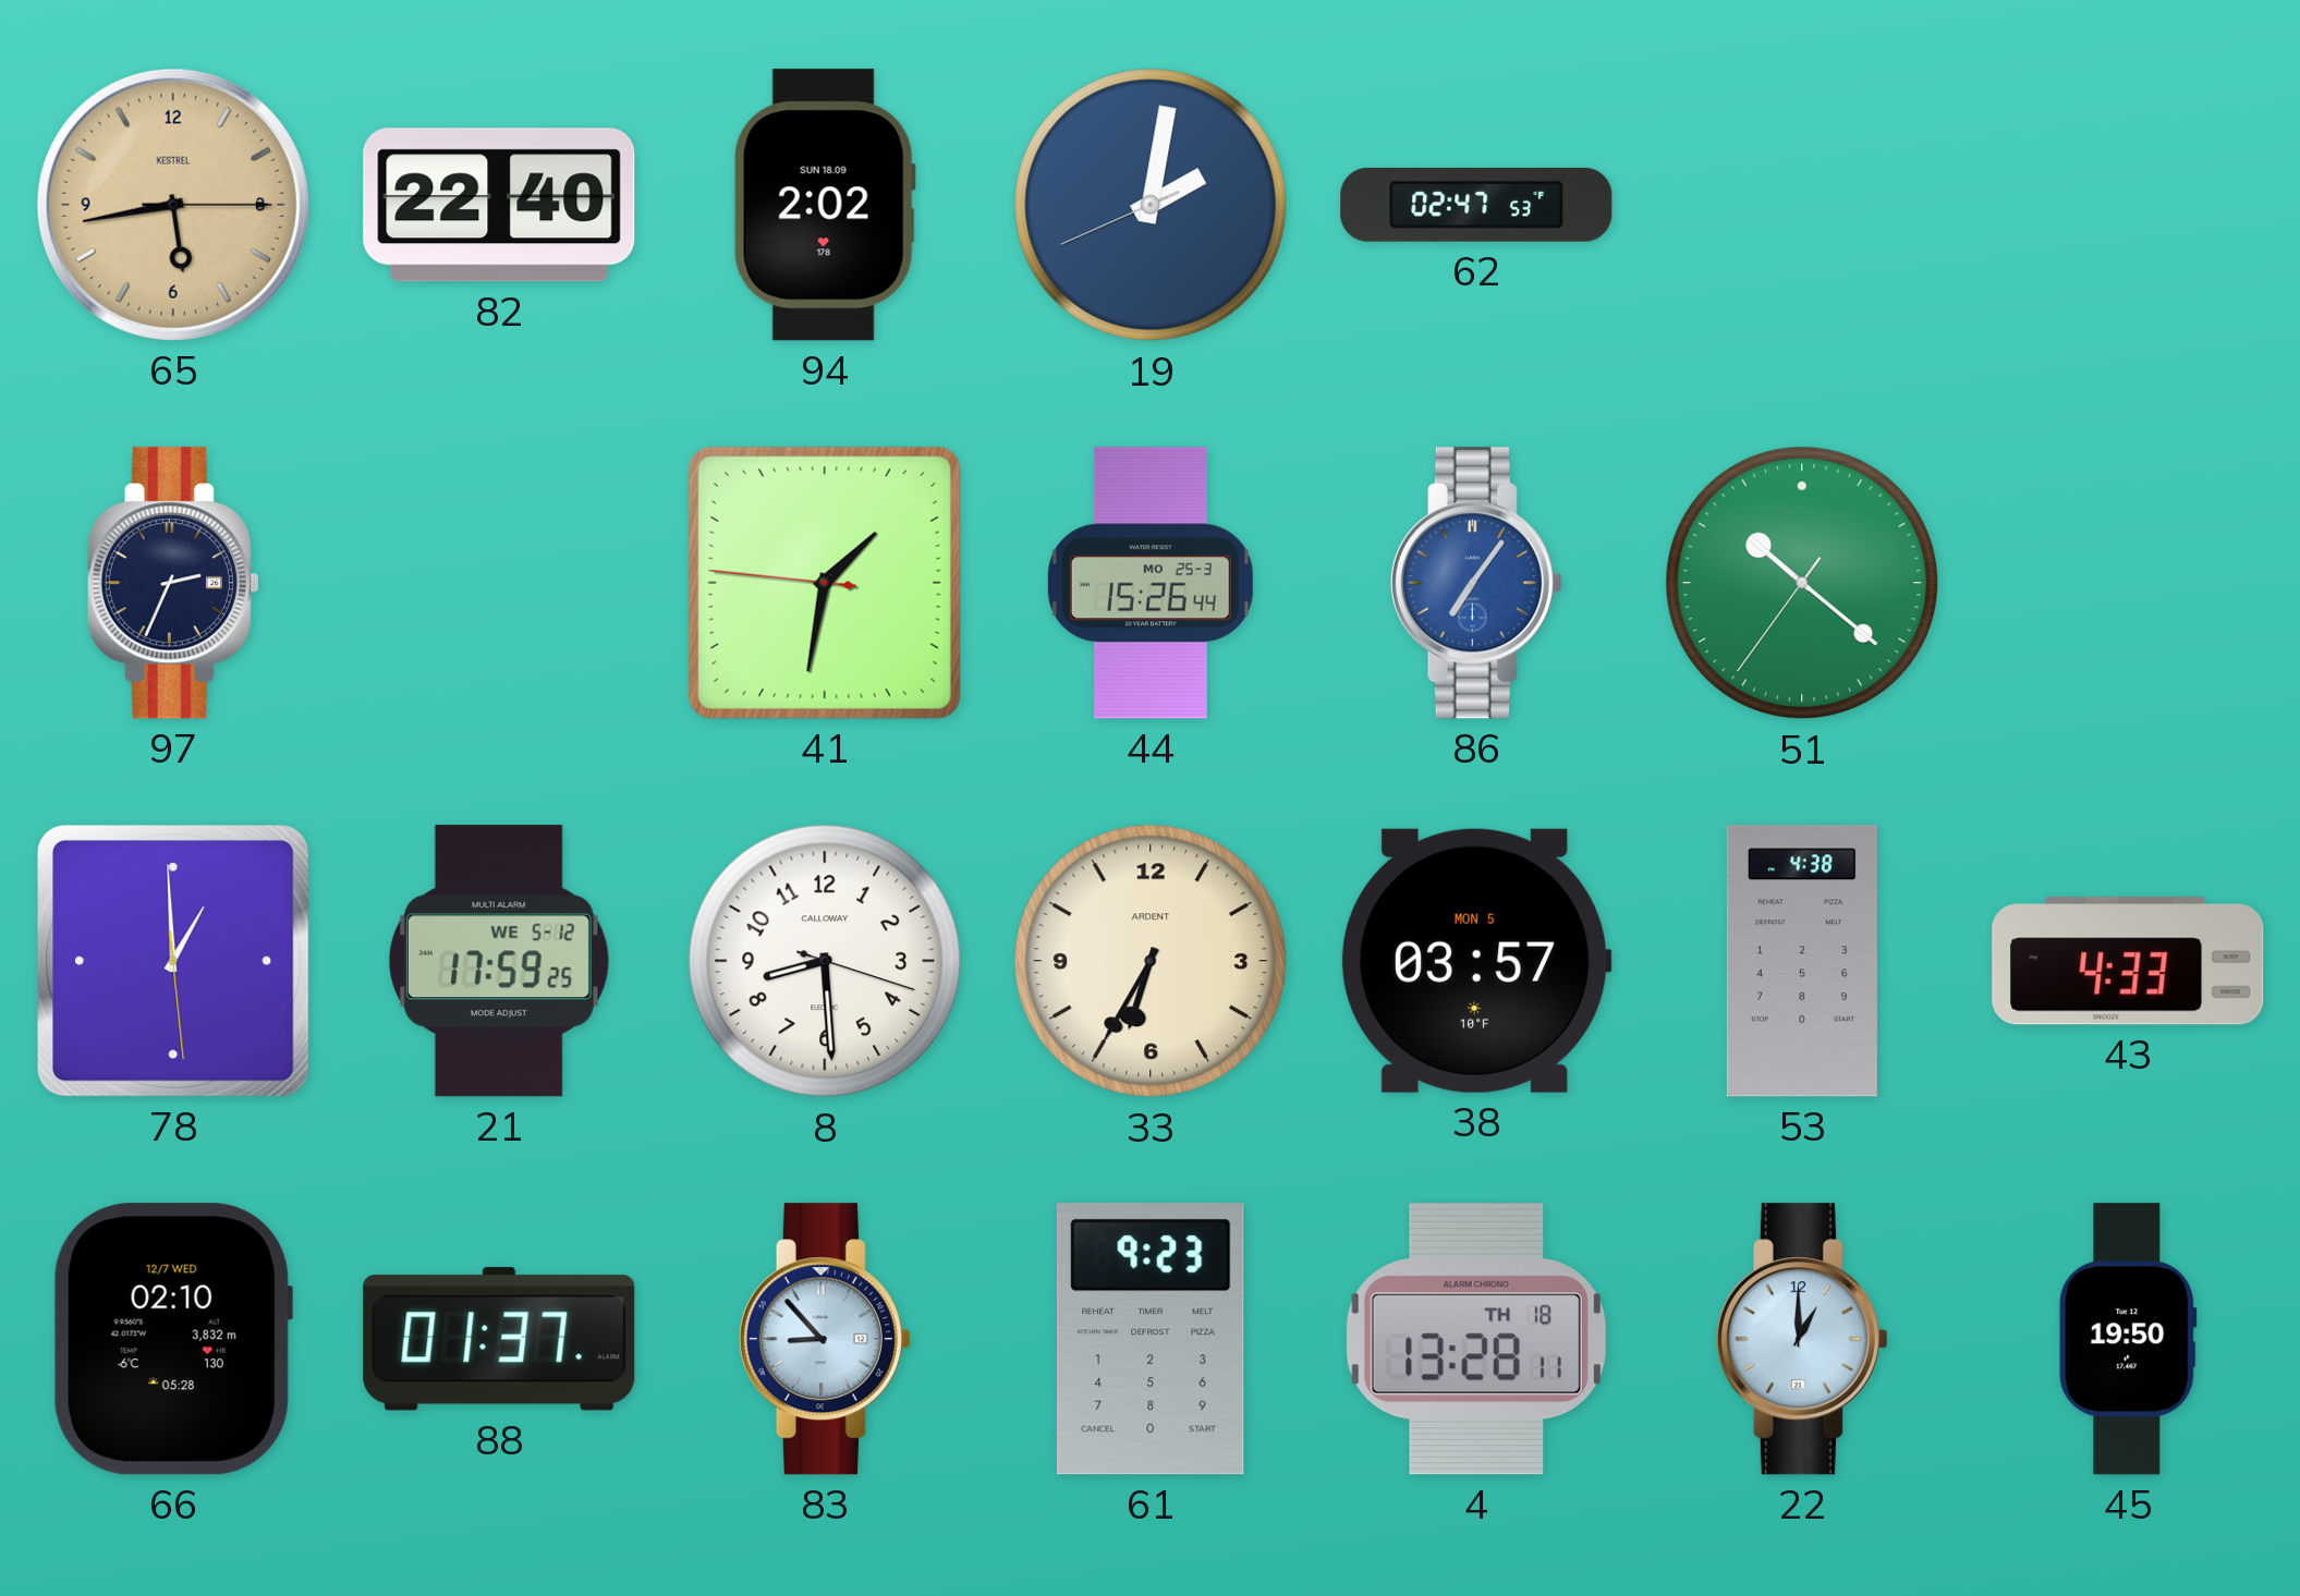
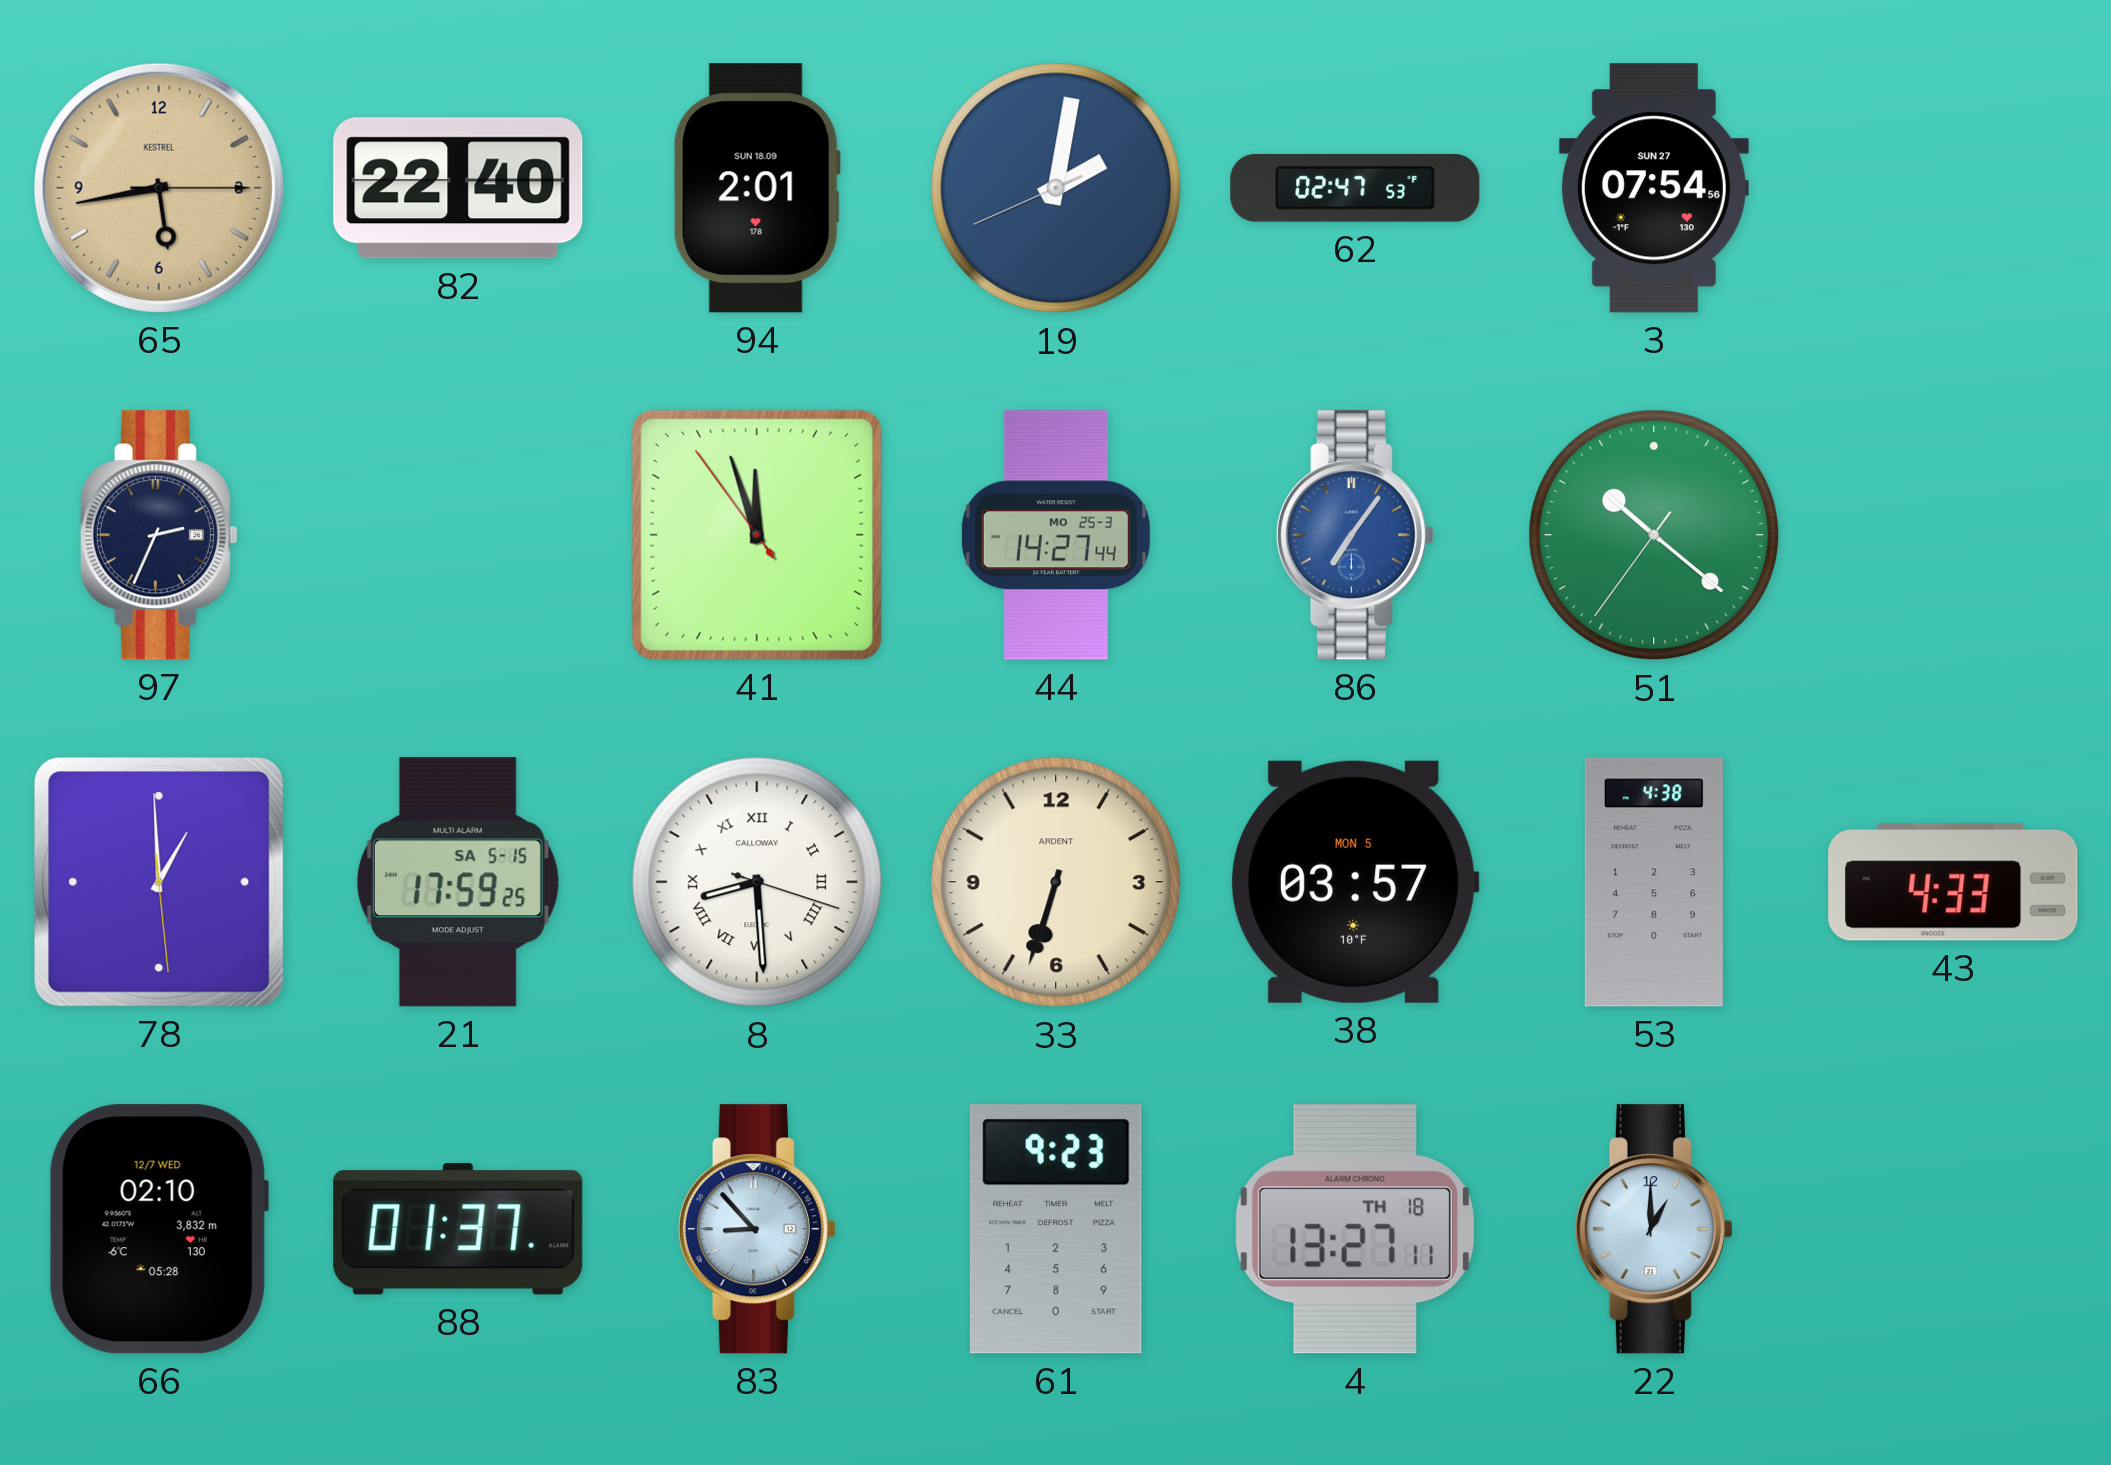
94: 2:02 -> 2:01 (757, 188)
3: none -> 07:54 (1654, 188)
41: 1:31 -> 11:56 (757, 535)
44: 15:26 -> 14:27 (1056, 535)
21 date: WE 5-12 -> SA 5-15 (458, 882)
8 numerals: Arabic -> Roman (757, 882)
33: 6:35 -> 6:33 (1056, 882)
4: 13:28 -> 13:27 (1355, 1229)
45: 19:50 -> none (2128, 1339)
